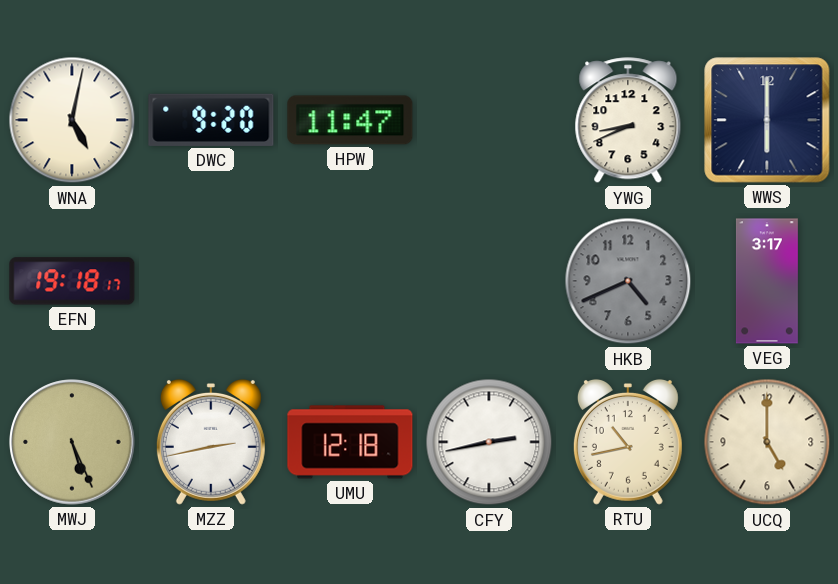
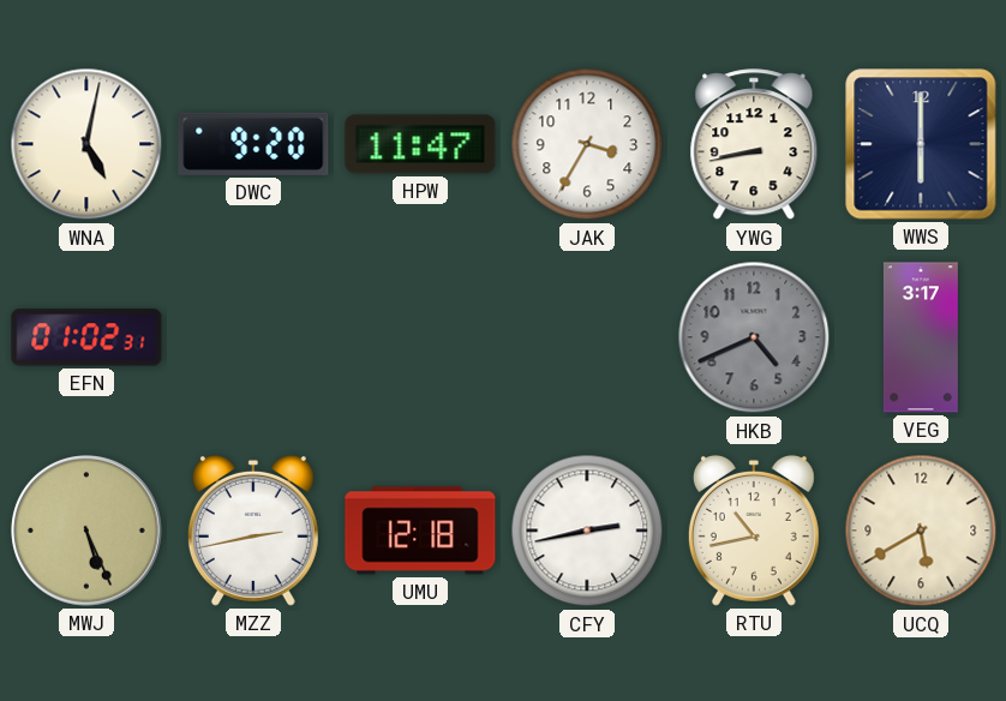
JAK: none -> 3:35 (587, 144)
YWG: 8:41 -> 8:43 (754, 145)
EFN: 19:18 -> 01:02 (86, 337)
UCQ: 5:00 -> 5:40 (921, 531)
